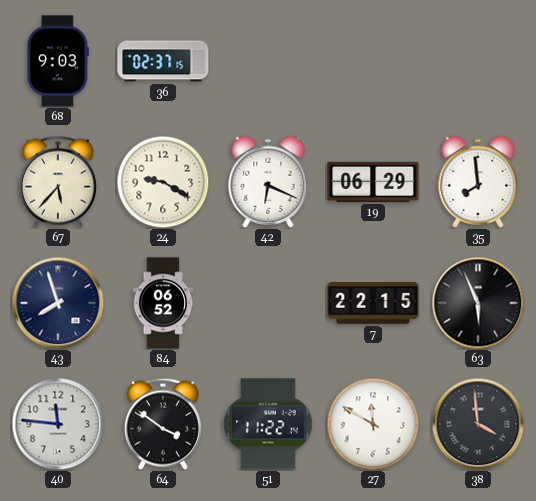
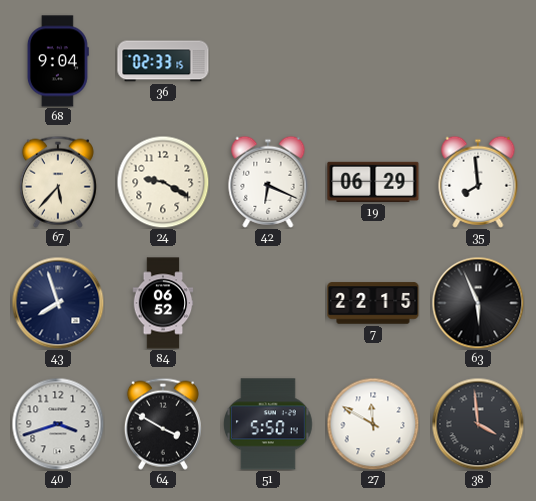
68: 9:03 -> 9:04 (58, 61)
36: 02:37 -> 02:33 (163, 61)
40: 11:46 -> 3:42 (58, 424)
64: 3:51 -> 3:50 (163, 424)
51: 11:22 -> 5:50 (268, 424)
